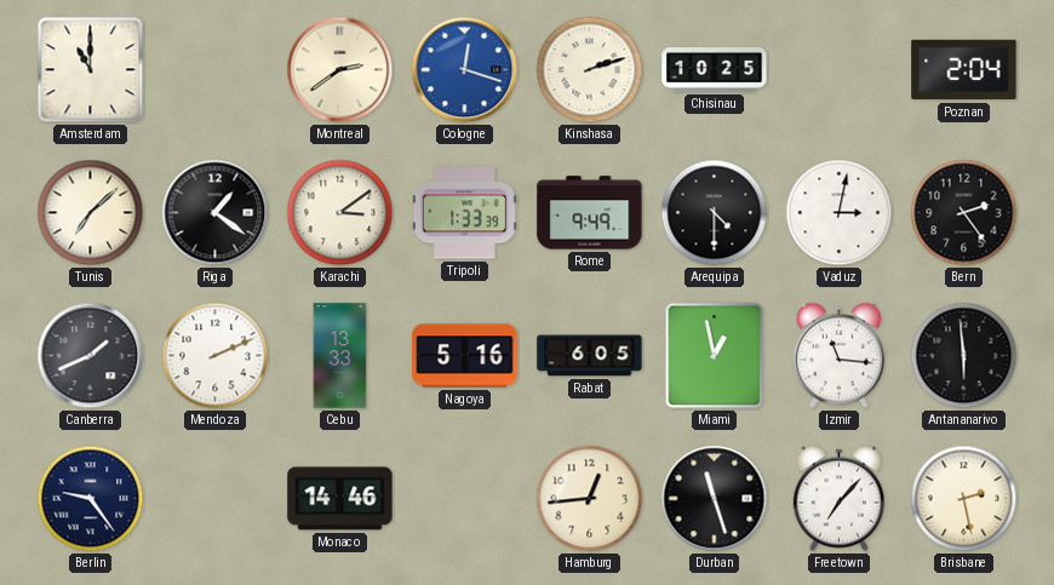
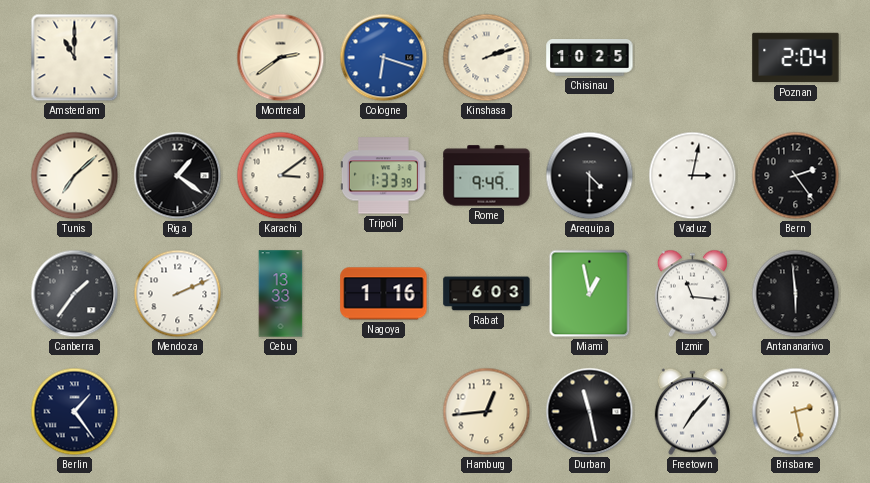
Cologne: 12:18 -> 6:18 (384, 58)
Canberra: 1:41 -> 1:36 (75, 294)
Nagoya: 5:16 -> 1:16 (384, 294)
Rabat: 6:05 -> 6:03 (487, 294)
Berlin: 9:24 -> 1:24 (75, 412)
Monaco: 14:46 -> none (340, 499)
Durban: 11:27 -> 11:28 (590, 412)
